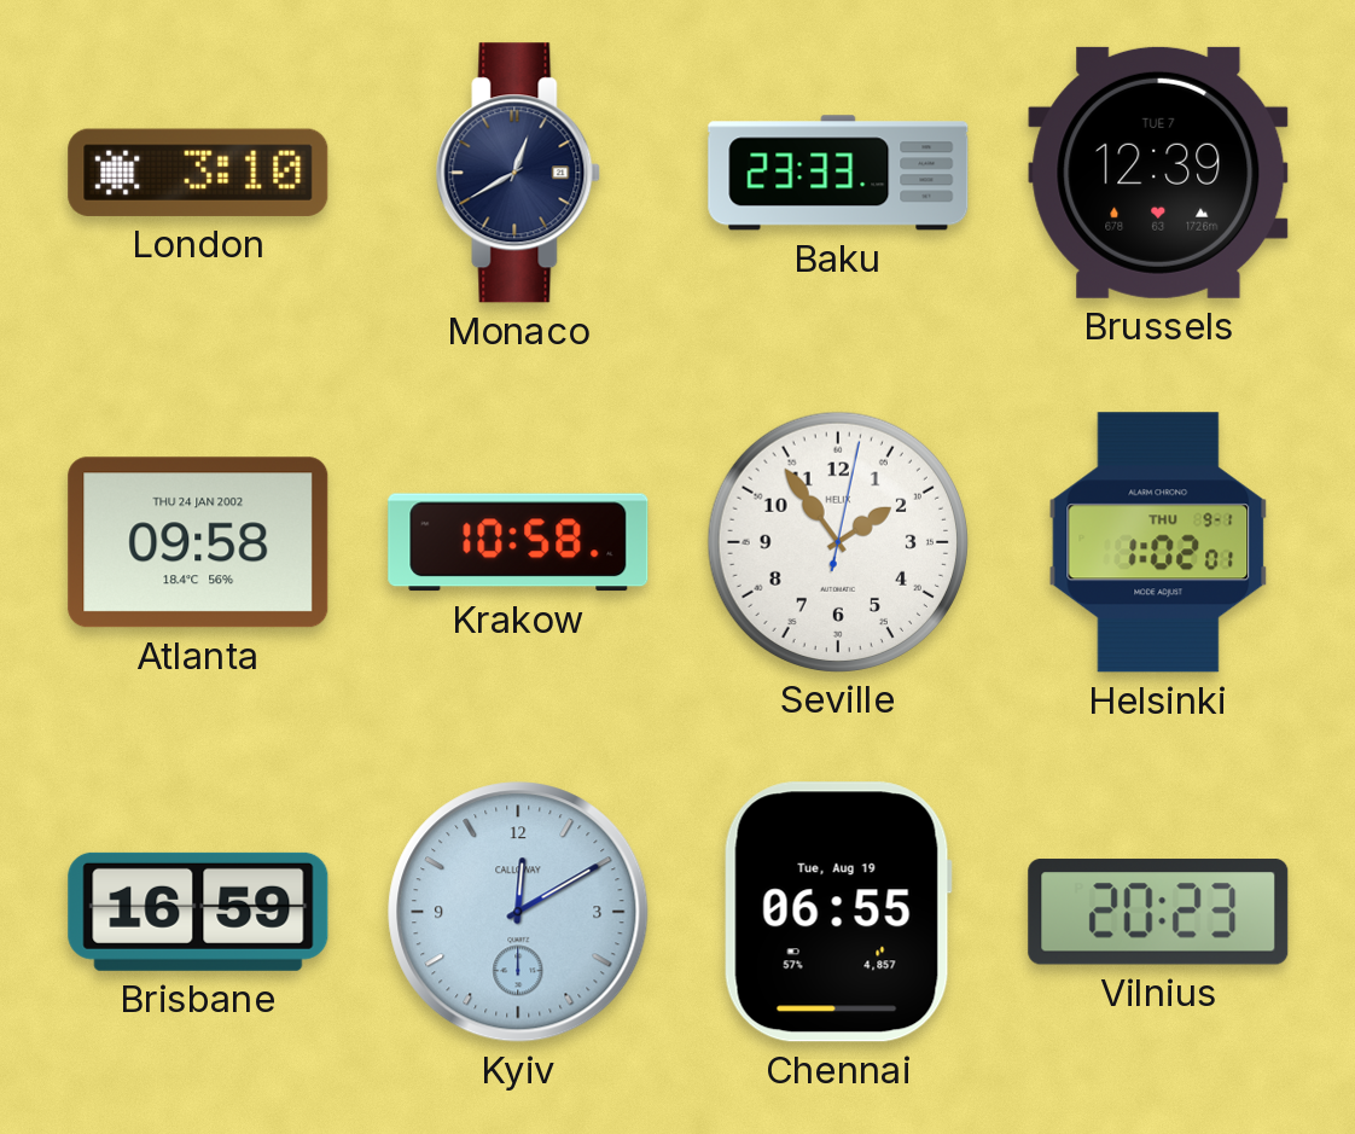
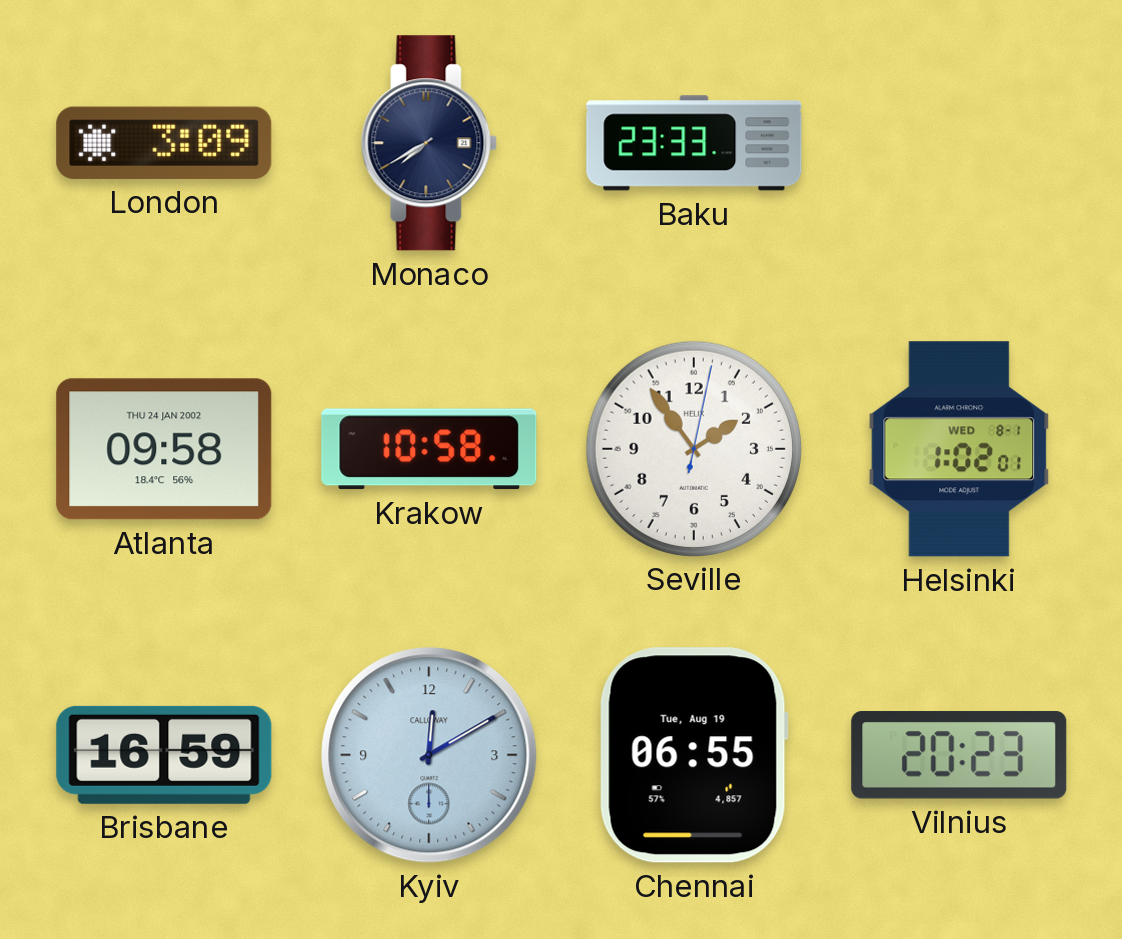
London: 3:10 -> 3:09 (164, 143)
Monaco: 12:40 -> 7:40 (429, 143)
Brussels: 12:39 -> none (1158, 173)
Helsinki date: THU 9-1 -> WED 8-1 (959, 449)
